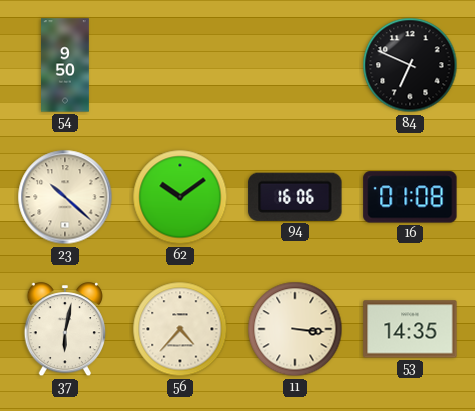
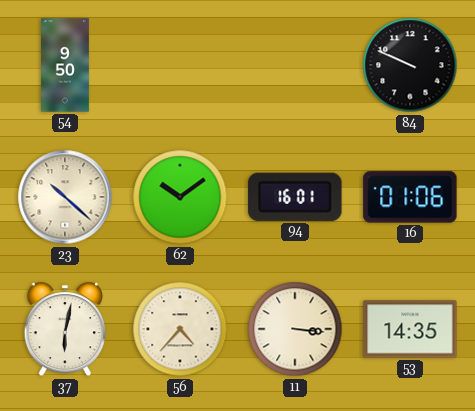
84: 6:49 -> 9:49 (410, 65)
94: 16:06 -> 16:01 (295, 197)
16: 01:08 -> 01:06 (410, 197)
